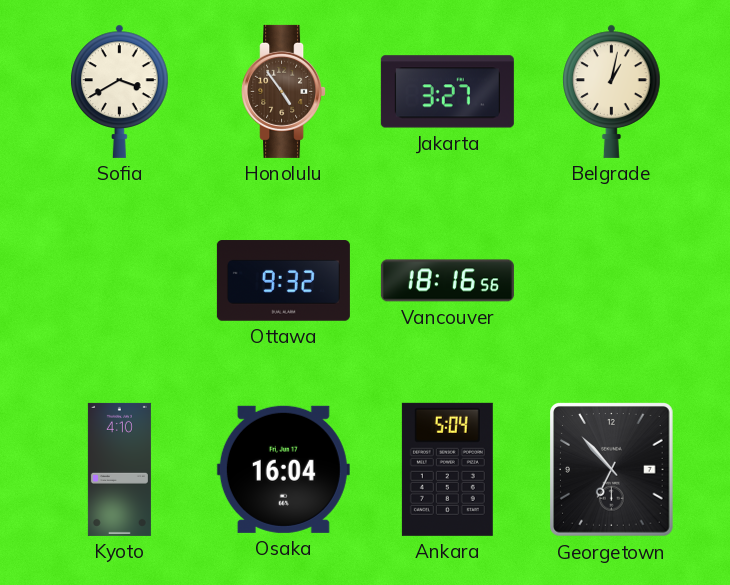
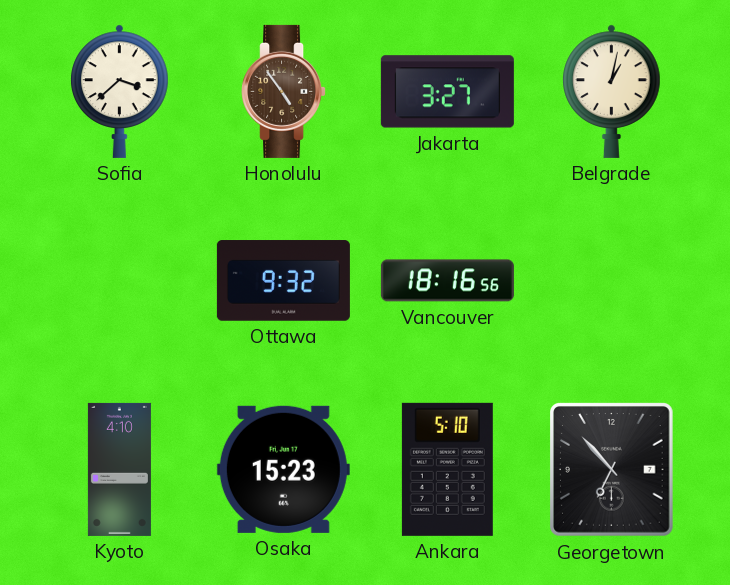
Sofia: 3:40 -> 3:38 (120, 91)
Osaka: 16:04 -> 15:23 (283, 469)
Ankara: 5:04 -> 5:10 (447, 469)
